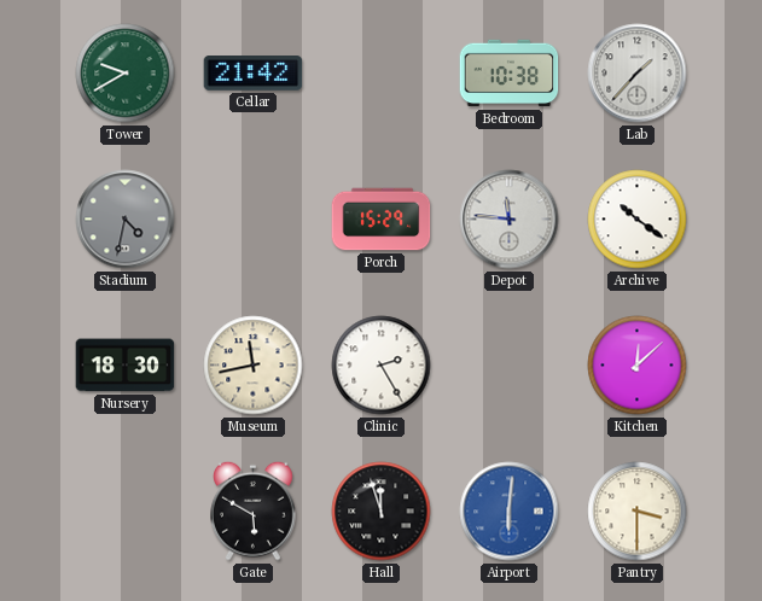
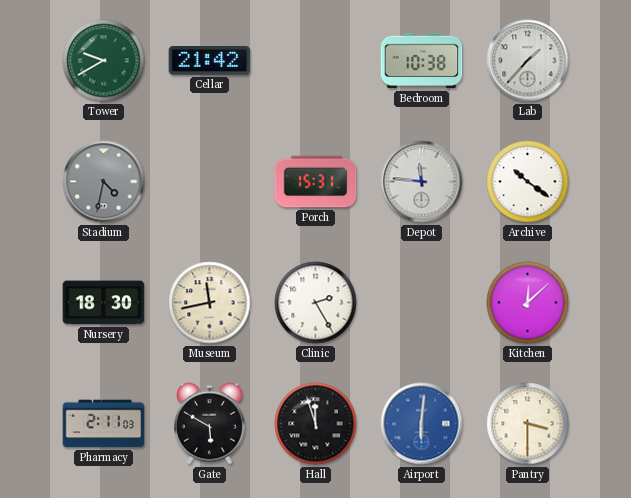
Porch: 15:29 -> 15:31 (316, 182)
Pharmacy: none -> 2:11 (104, 424)
